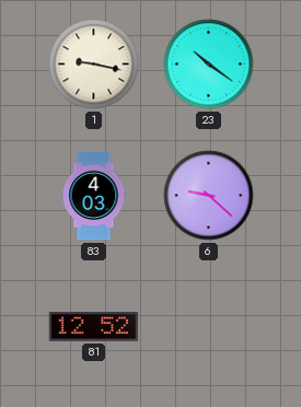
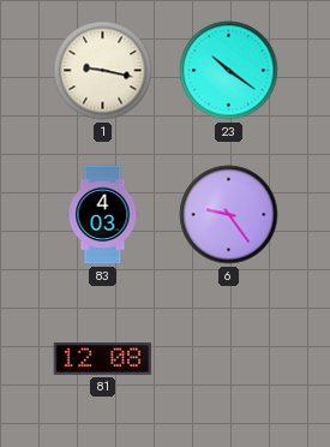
6: 9:22 -> 9:24 (229, 215)
81: 12:52 -> 12:08 (103, 359)
